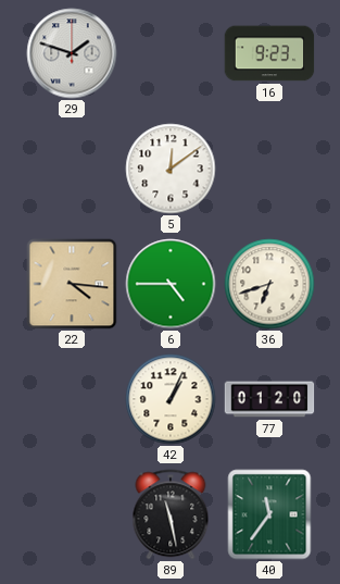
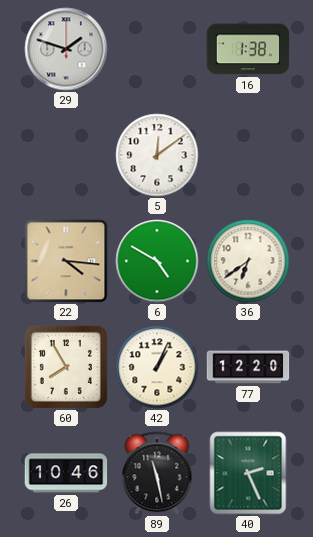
16: 9:23 -> 1:38 (248, 49)
6: 4:45 -> 4:50 (157, 261)
36: 6:42 -> 6:39 (248, 261)
60: none -> 7:55 (66, 367)
77: 01:20 -> 12:20 (248, 367)
26: none -> 10:46 (66, 473)
40: 11:36 -> 2:26 (248, 473)
